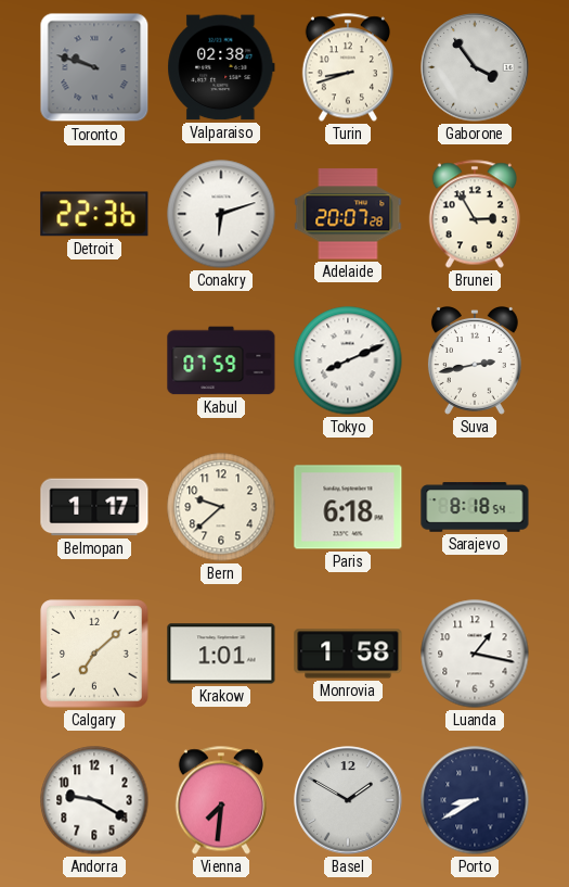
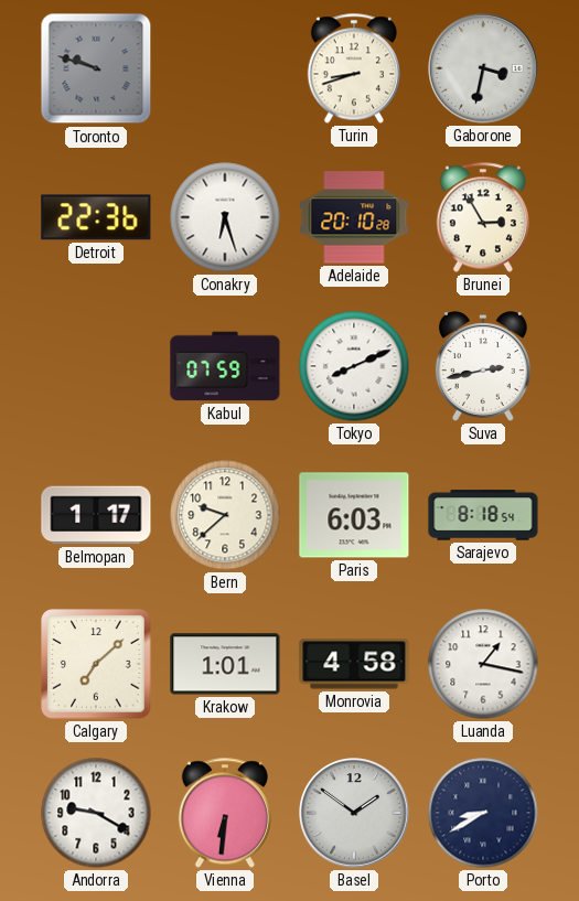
Valparaiso: 02:38 -> none (221, 67)
Gaborone: 3:54 -> 3:32 (483, 68)
Conakry: 6:12 -> 6:27 (225, 217)
Adelaide: 20:07 -> 20:10 (354, 217)
Paris: 6:18 -> 6:03 (354, 515)
Monrovia: 1:58 -> 4:58 (354, 664)
Vienna: 7:31 -> 6:31 (225, 813)
Basel: 1:50 -> 1:51 (354, 813)
